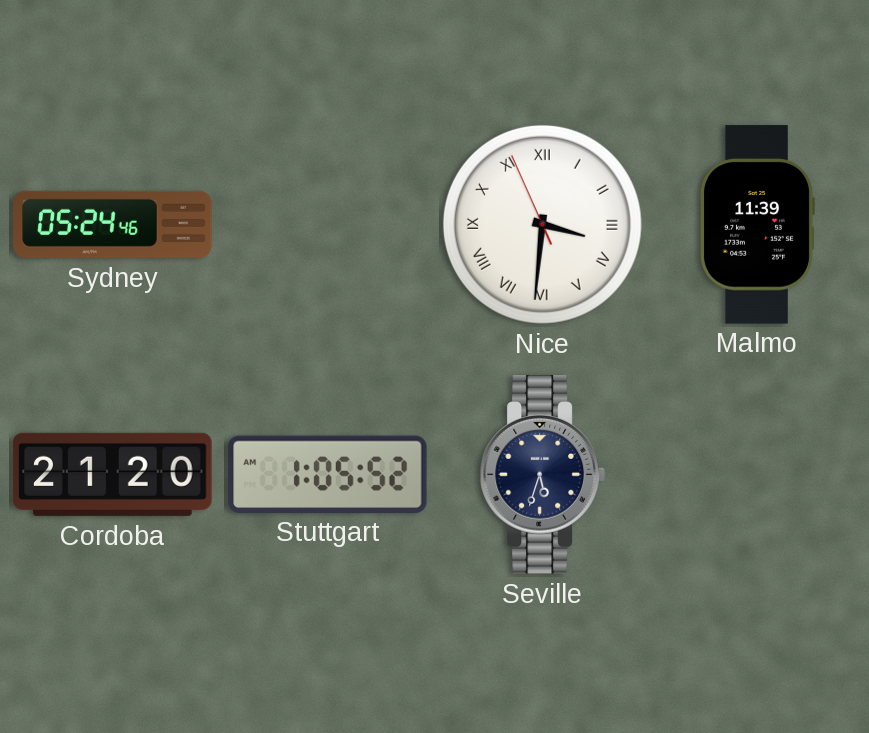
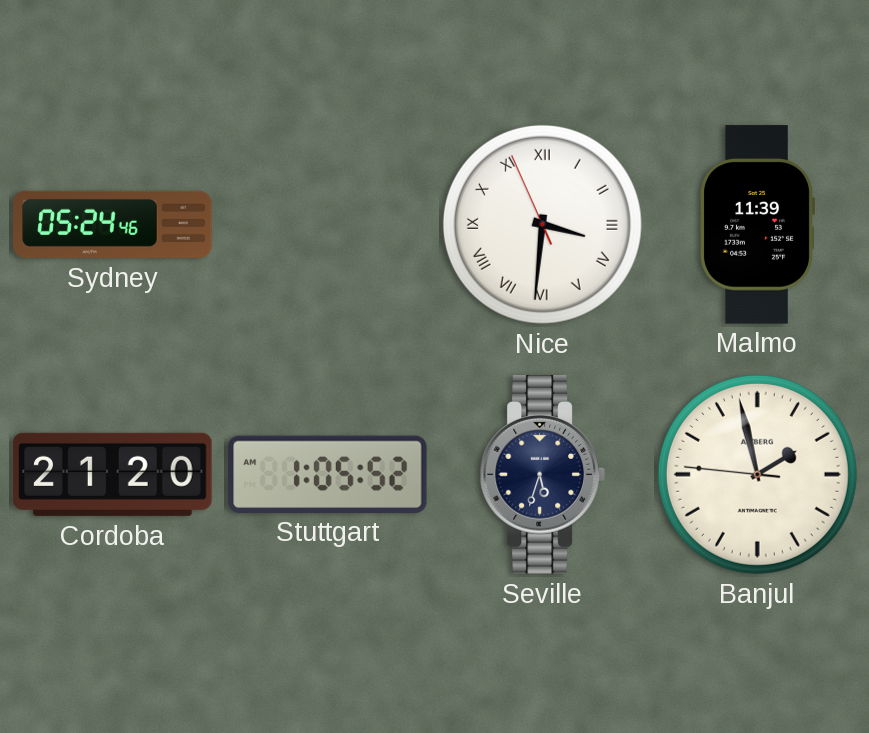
Banjul: none -> 1:57 (757, 474)
